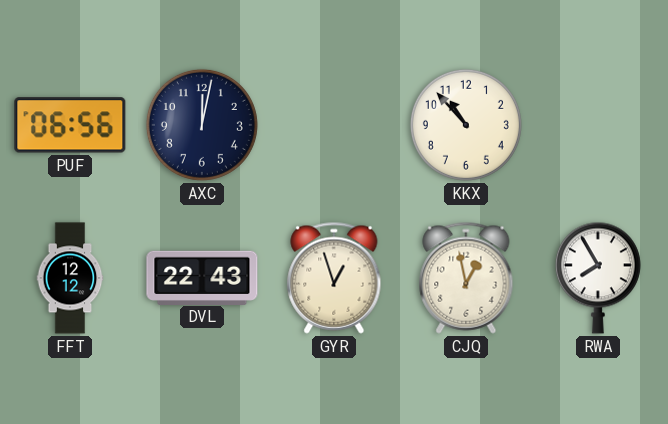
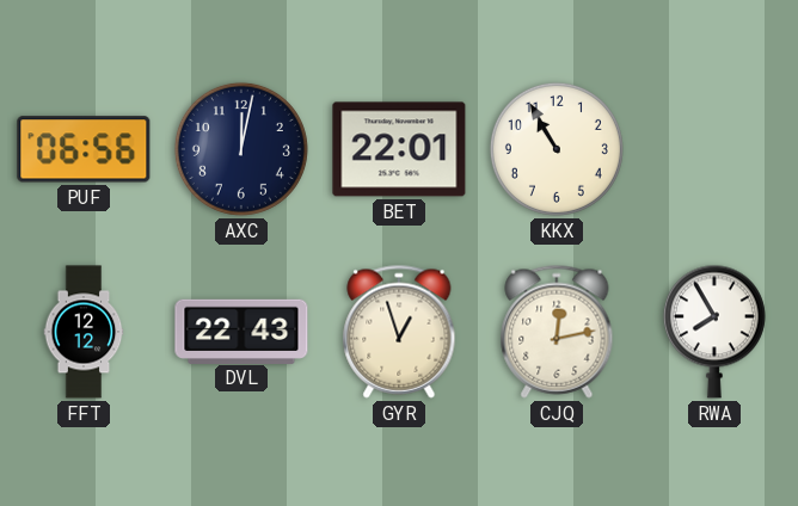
BET: none -> 22:01 (399, 149)
KKX: 10:53 -> 10:55 (557, 149)
CJQ: 12:58 -> 12:13 (557, 332)
